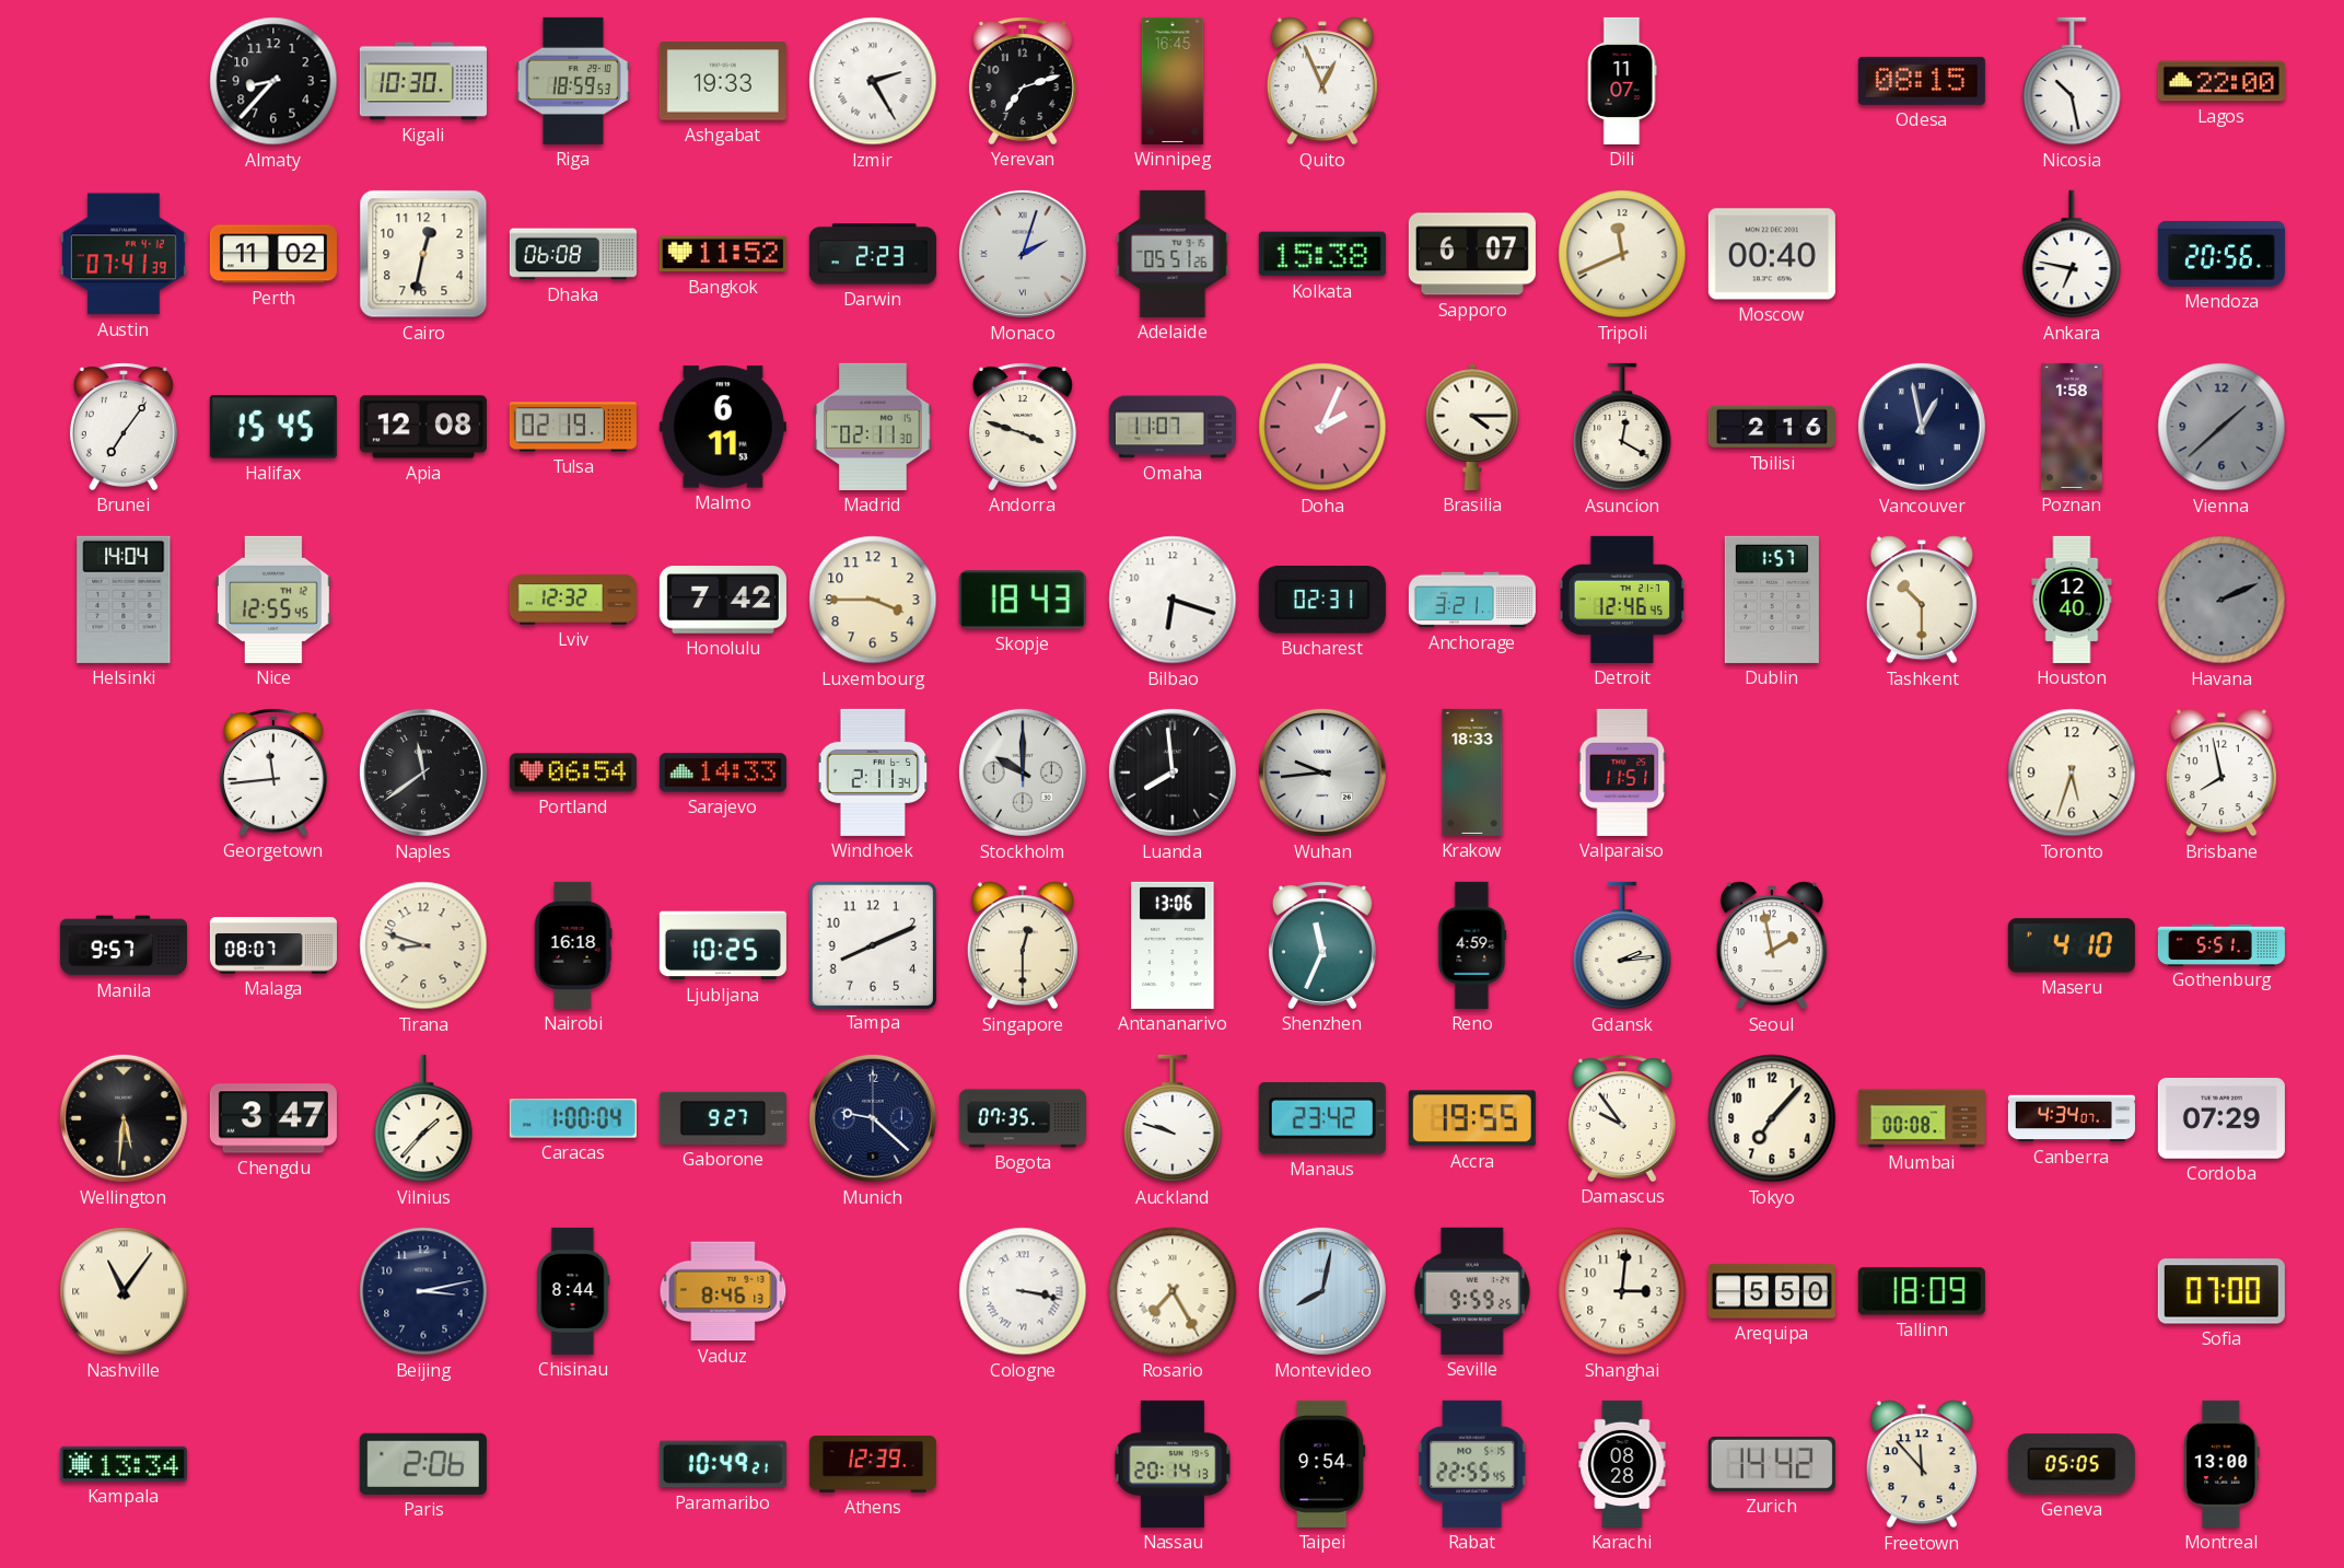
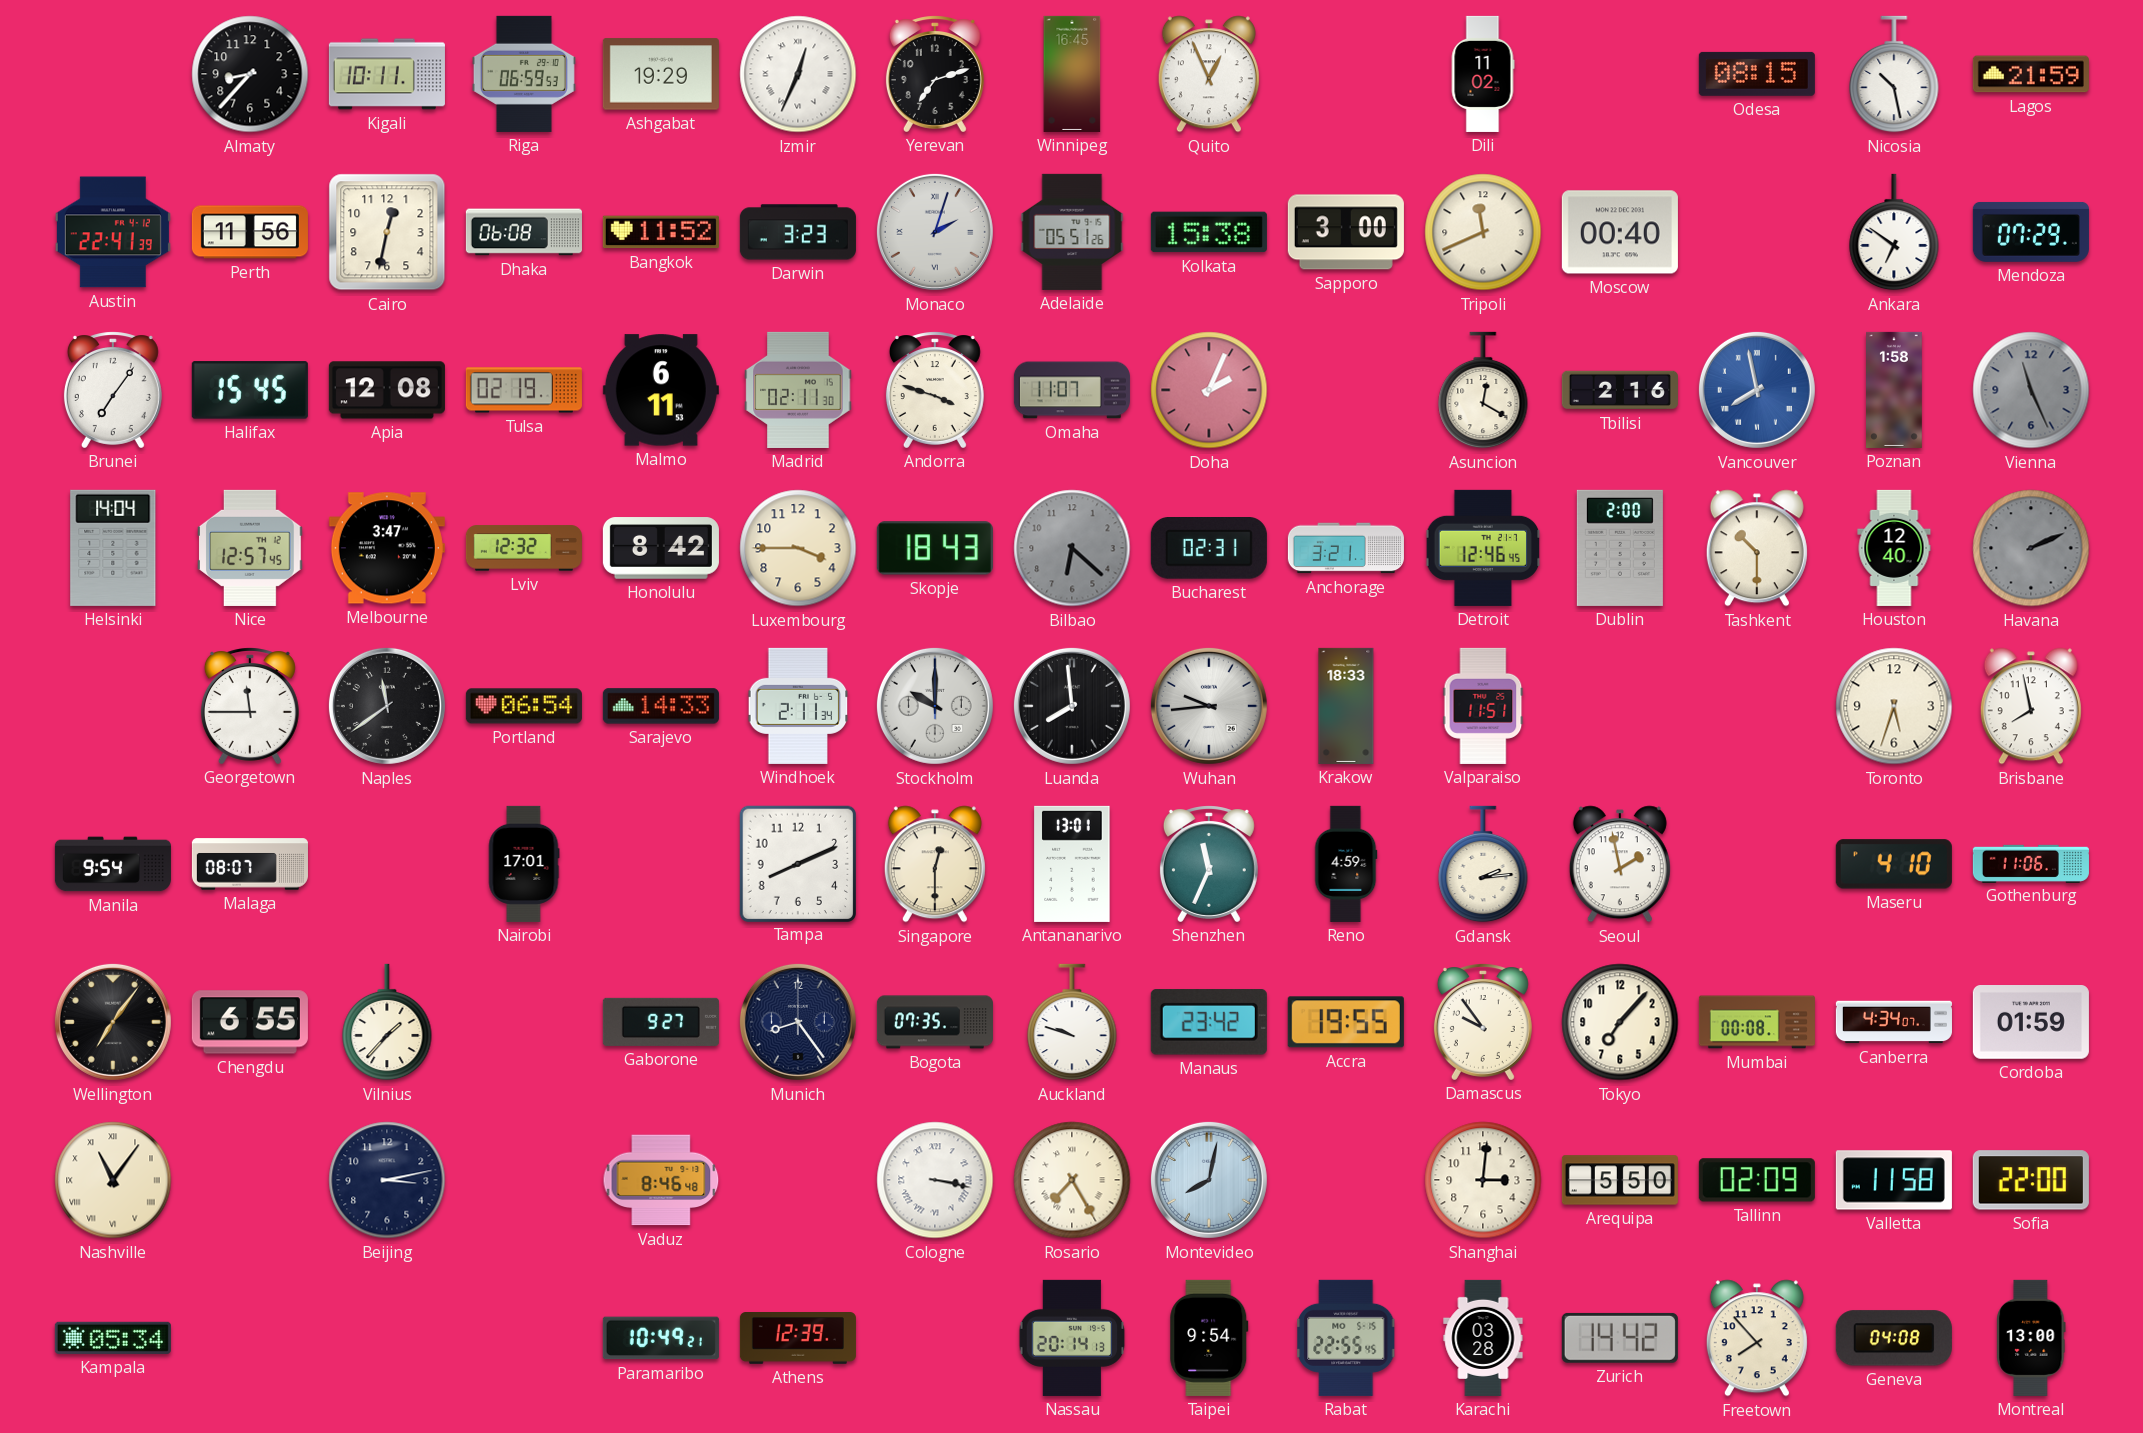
Kigali: 10:30 -> 10:11 (387, 74)
Riga: 18:59 -> 06:59 (524, 74)
Ashgabat: 19:33 -> 19:29 (661, 74)
Izmir: 2:25 -> 12:34 (798, 74)
Dili: 11:07 -> 11:02 (1483, 74)
Lagos: 22:00 -> 21:59 (2031, 74)
Austin: 07:41 -> 22:41 (113, 232)
Perth: 11:02 -> 11:56 (250, 232)
Darwin: 2:23 -> 3:23 (798, 232)
Sapporo: 6:07 -> 3:00 (1346, 232)
Ankara: 6:47 -> 6:51 (1894, 232)
Mendoza: 20:56 -> 07:29 (2031, 232)
Brasilia: 4:15 -> none (1472, 427)
Vancouver: 12:58 -> 7:58 (1757, 390)
Vancouver dial: navy -> blue (1757, 390)
Vienna: 1:38 -> 11:26 (2031, 390)
Nice: 12:55 -> 12:57 (251, 548)
Melbourne: none -> 3:47 (387, 548)
Honolulu: 7:42 -> 8:42 (661, 548)
Bilbao: 6:18 -> 6:22 (1072, 548)
Bilbao dial: white -> grey (1072, 548)
Dublin: 1:57 -> 2:00 (1620, 548)
Georgetown: 11:44 -> 11:45 (250, 706)
Manila: 9:57 -> 9:54 (113, 864)
Tirana: 8:48 -> none (423, 945)
Nairobi: 16:18 -> 17:01 (524, 864)
Ljubljana: 10:25 -> none (723, 945)
Antananarivo: 13:06 -> 13:01 (1072, 864)
Gothenburg: 5:51 -> 11:06 (2031, 863)
Wellington: 5:31 -> 7:06 (113, 1022)
Chengdu: 3:47 -> 6:55 (250, 1022)
Caracas: 1:00 -> none (573, 1118)
Munich: 9:22 -> 8:24 (798, 1022)
Cordoba: 07:29 -> 01:59 (2031, 1023)
Chisinau: 8:44 -> none (573, 1291)
Vaduz: 8:46:13 -> 8:46:48 (661, 1180)
Seville: 9:59 -> none (1472, 1291)
Tallinn: 18:09 -> 02:09 (1757, 1180)
Valletta: none -> 11:58 (1894, 1180)
Sofia: 07:00 -> 22:00 (2031, 1180)
Kampala: 13:34 -> 05:34 (113, 1338)
Paris: 2:06 -> none (423, 1464)
Karachi: 08:28 -> 03:28 (1483, 1338)
Freetown: 11:53 -> 7:53 (1757, 1338)
Geneva: 05:05 -> 04:08 (1894, 1338)
